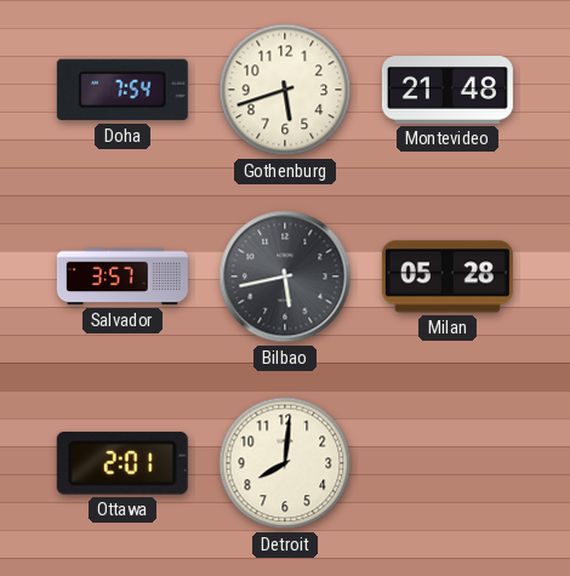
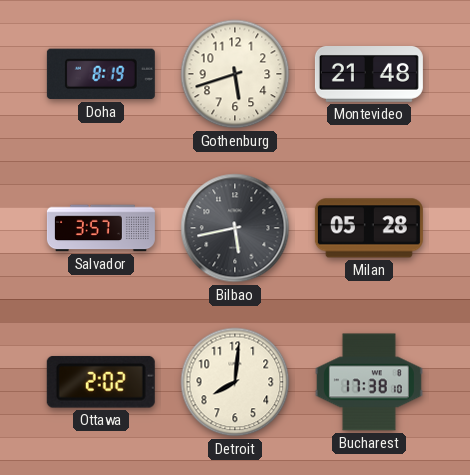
Doha: 7:54 -> 8:19 (101, 74)
Ottawa: 2:01 -> 2:02 (101, 382)
Bucharest: none -> 17:38 (369, 382)
